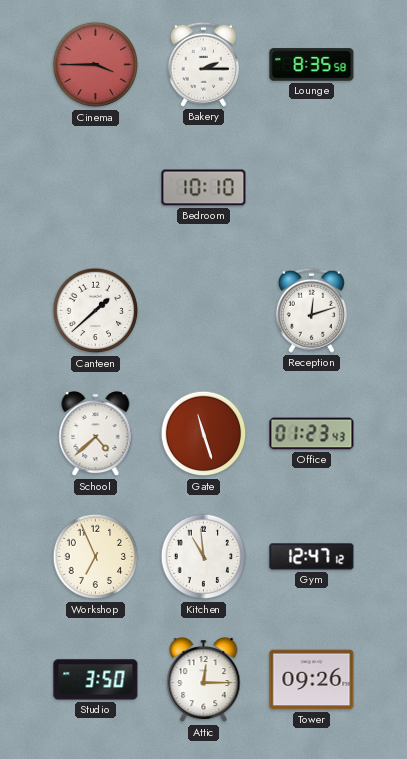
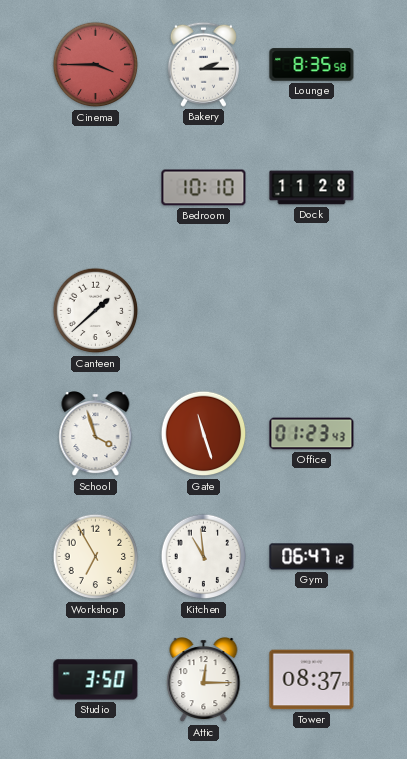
Dock: none -> 11:28 (312, 188)
Reception: 12:12 -> none (311, 310)
School: 4:38 -> 3:57 (96, 434)
Workshop: 6:56 -> 6:55 (96, 557)
Gym: 12:47 -> 06:47 (312, 557)
Tower: 09:26 -> 08:37 (312, 680)
